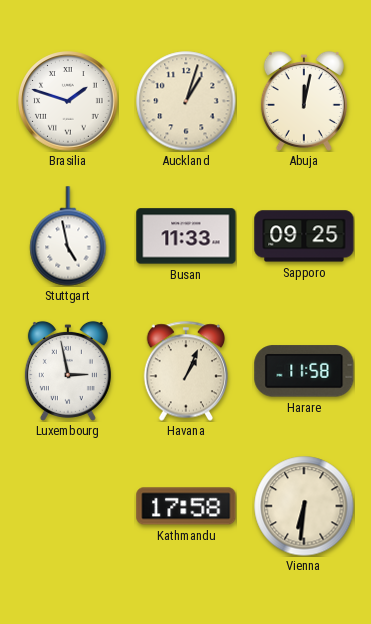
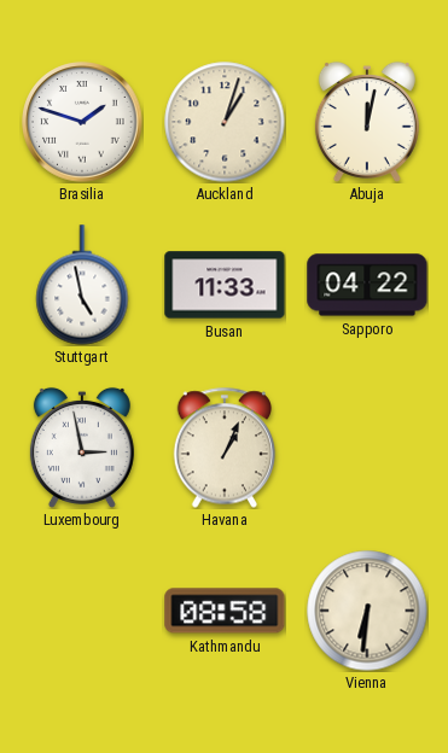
Sapporo: 09:25 -> 04:22 (367, 285)
Harare: 11:58 -> none (304, 371)
Kathmandu: 17:58 -> 08:58 (225, 611)
